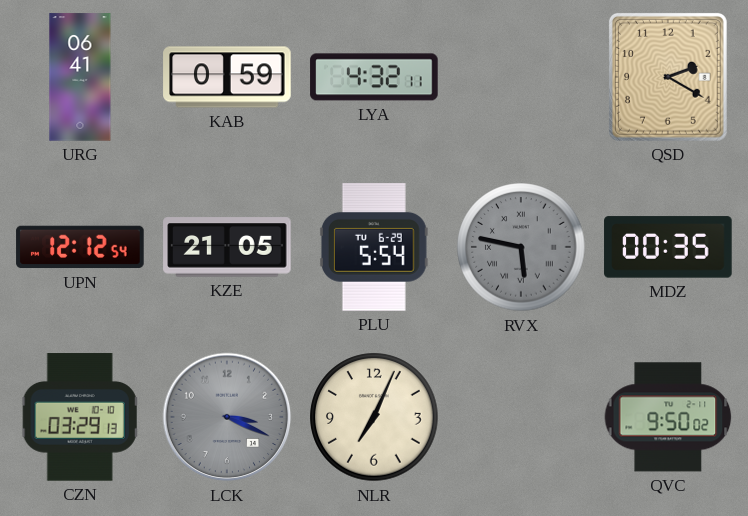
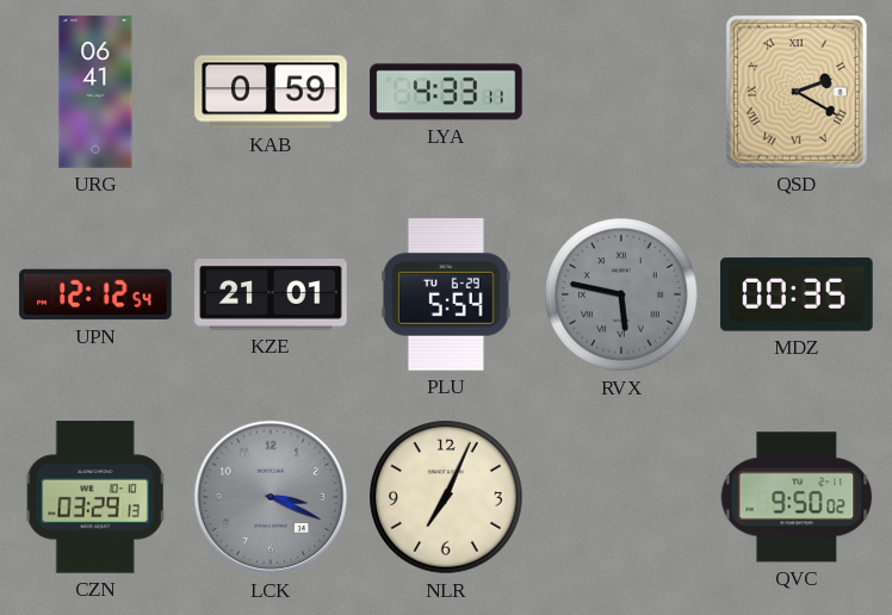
LYA: 4:32 -> 4:33 (446, 92)
QSD numerals: Arabic -> Roman (797, 92)
KZE: 21:05 -> 21:01 (271, 294)
